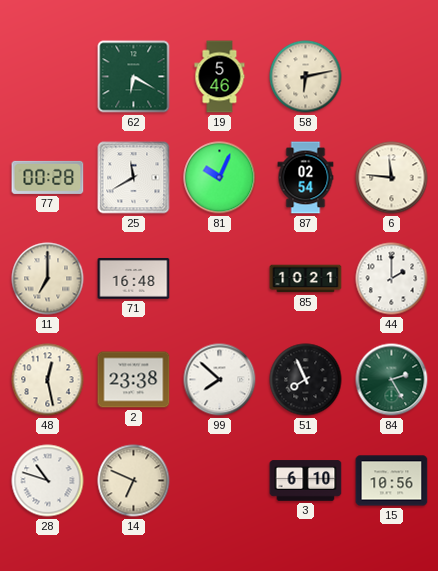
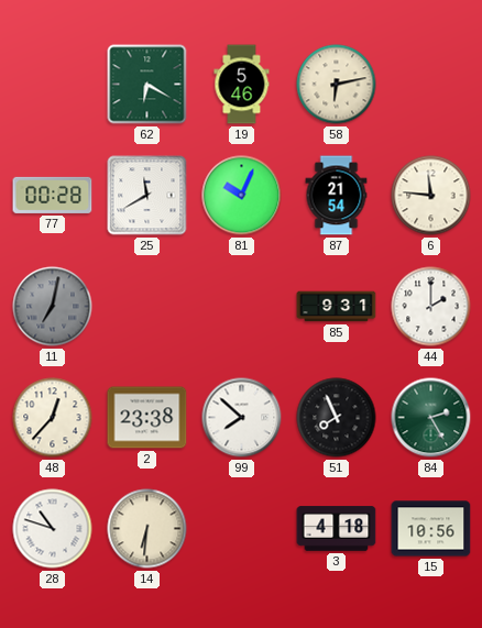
87: 02:54 -> 21:54 (337, 196)
11: 7:00 -> 7:02 (53, 307)
11 dial: cream -> grey (53, 307)
71: 16:48 -> none (134, 278)
85: 10:21 -> 9:31 (337, 307)
48: 12:28 -> 12:37 (53, 418)
14: 6:49 -> 6:31 (147, 529)
3: 6:10 -> 4:18 (337, 529)
